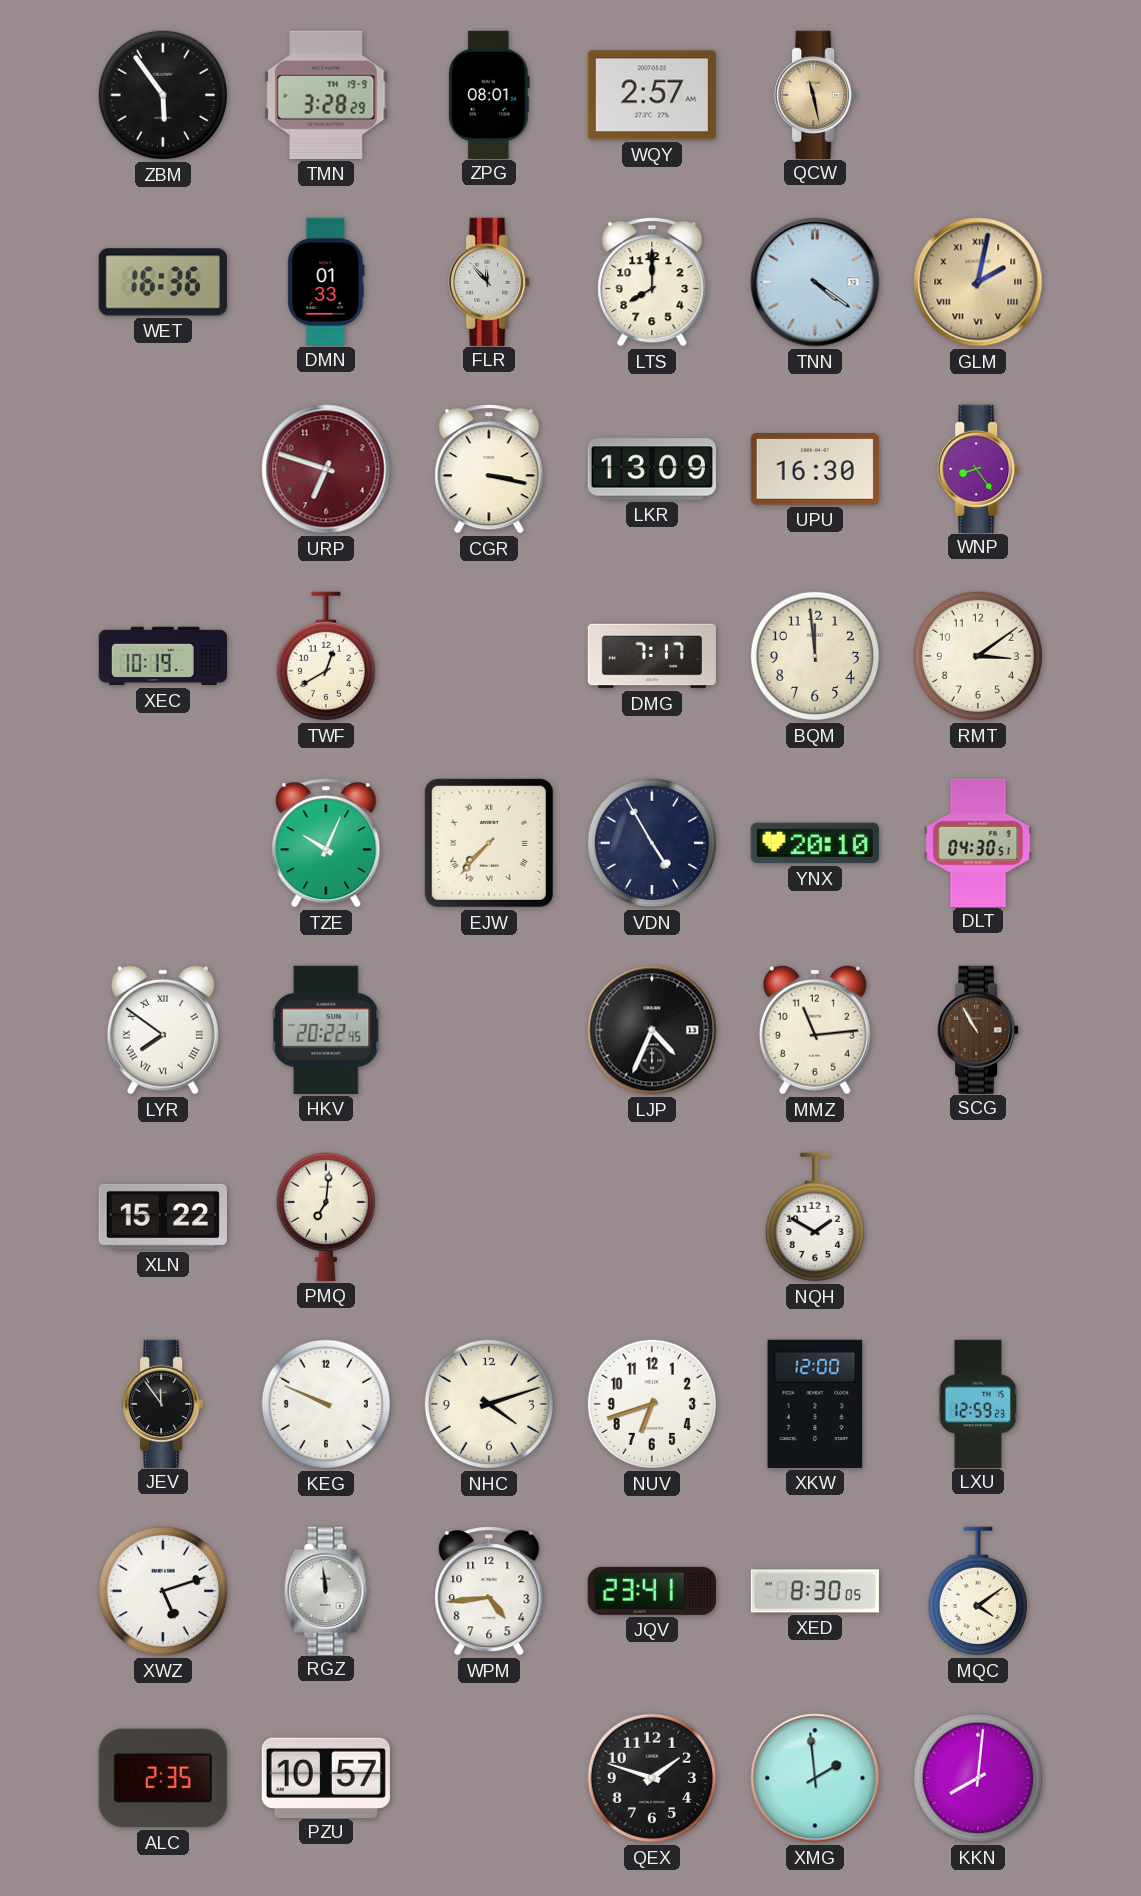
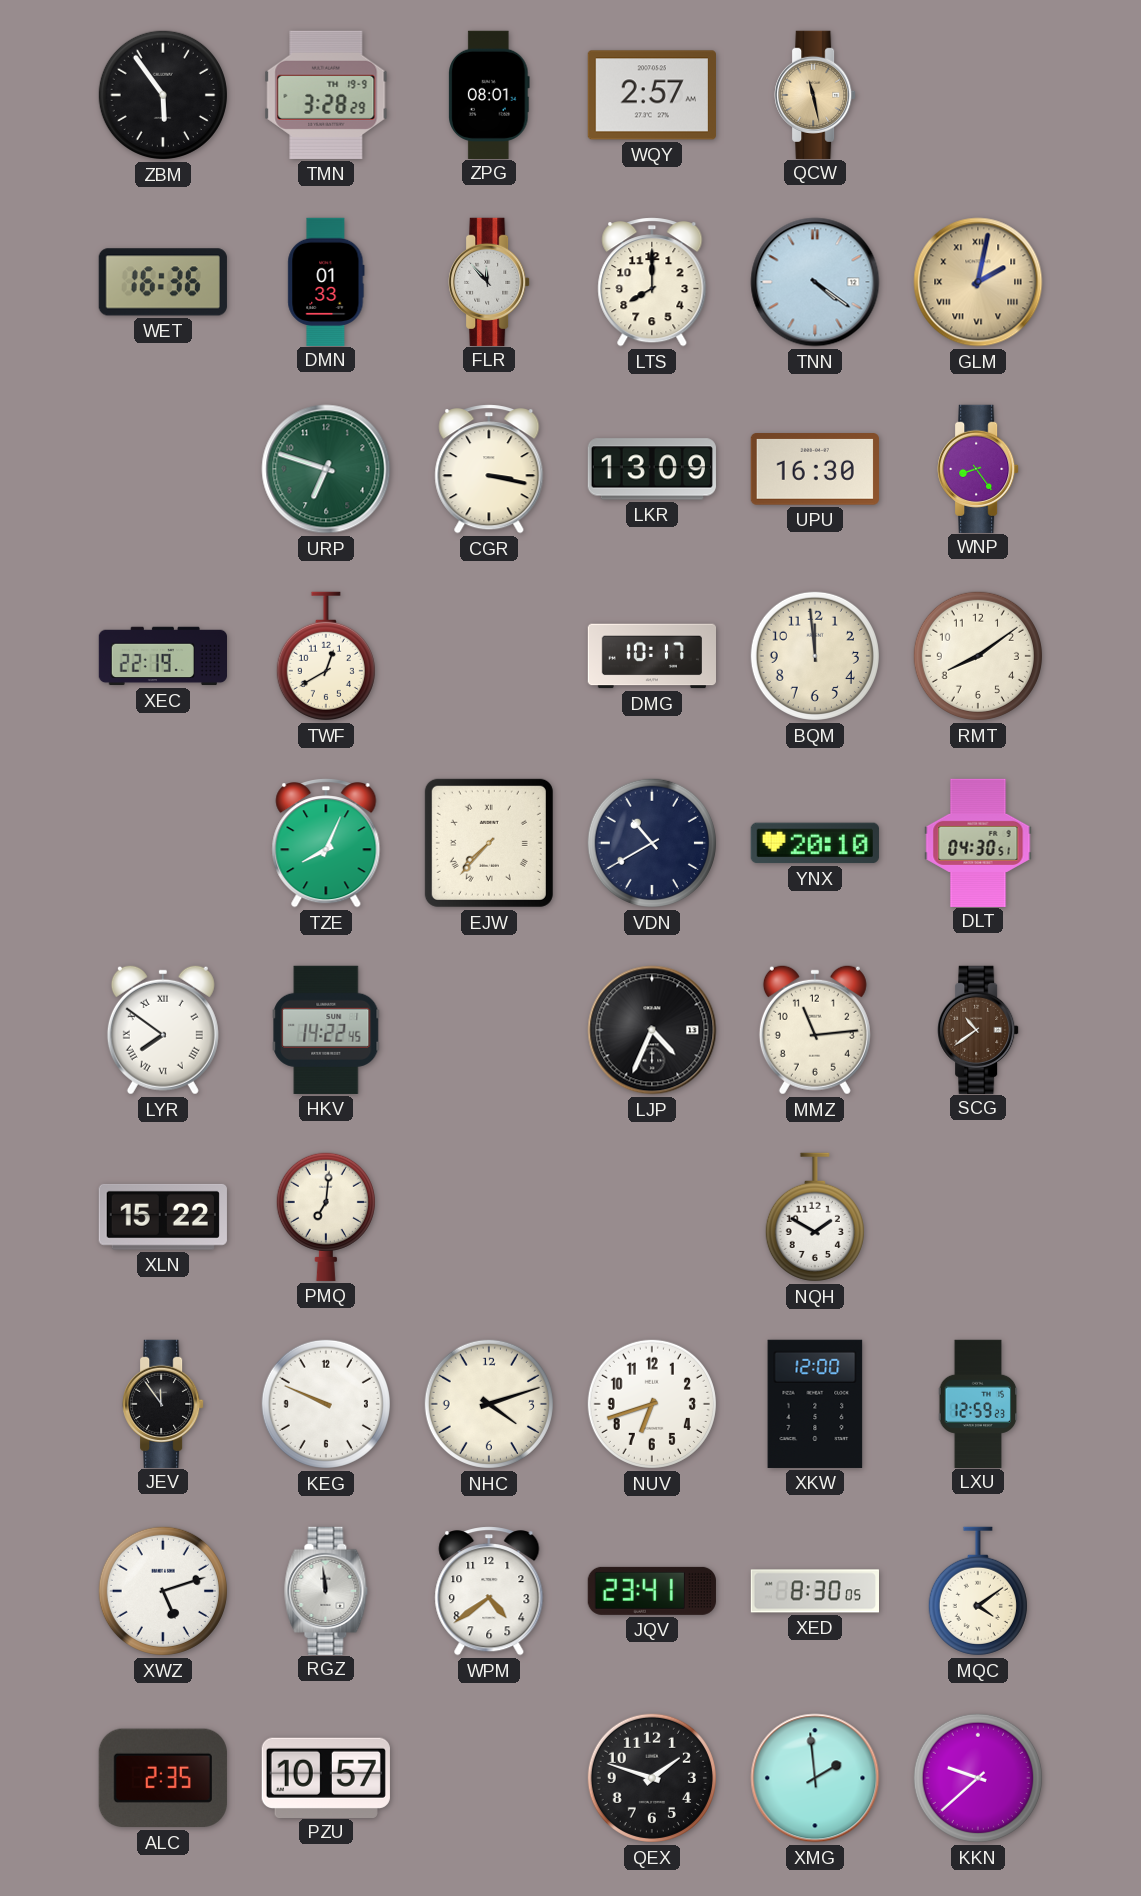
URP dial: burgundy -> green (326, 469)
XEC: 10:19 -> 22:19 (162, 656)
DMG: 7:17 -> 10:17 (651, 656)
RMT: 3:09 -> 8:09 (978, 656)
TZE: 10:04 -> 8:04 (326, 843)
VDN: 4:55 -> 10:40 (652, 843)
HKV: 20:22 -> 14:22 (326, 1030)
SCG: 10:55 -> 10:39 (978, 1029)
WPM: 4:44 -> 4:39 (489, 1591)
KKN: 8:01 -> 9:38 (978, 1778)
